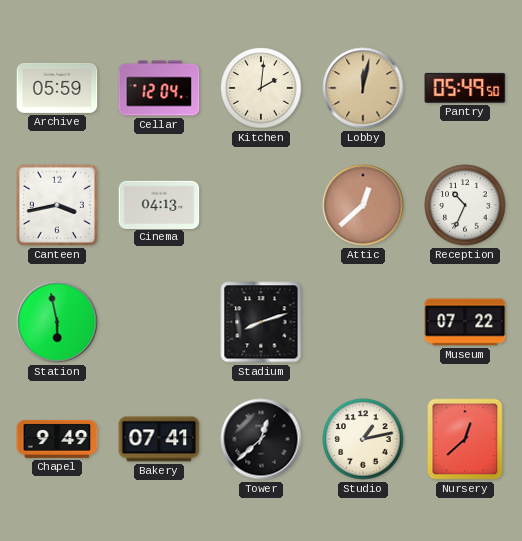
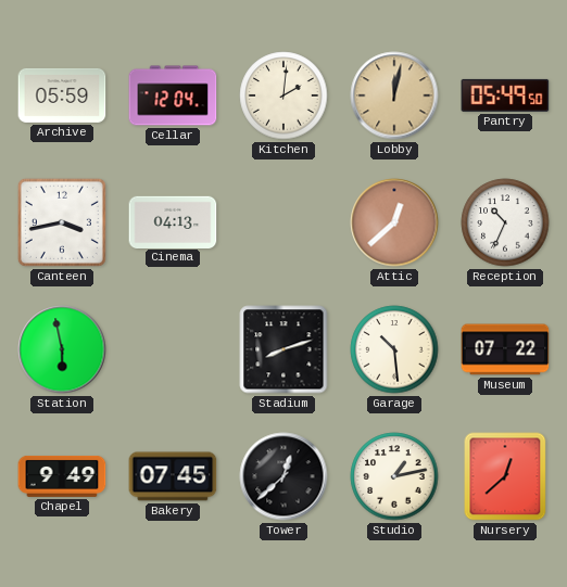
Garage: none -> 10:29 (394, 349)
Bakery: 07:41 -> 07:45 (173, 476)
